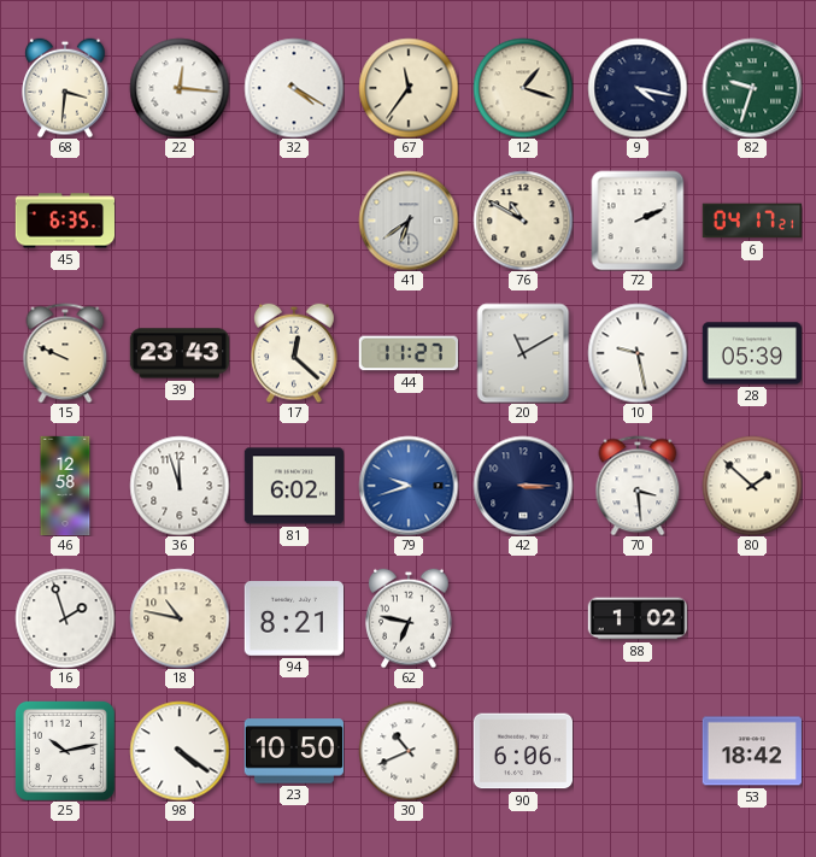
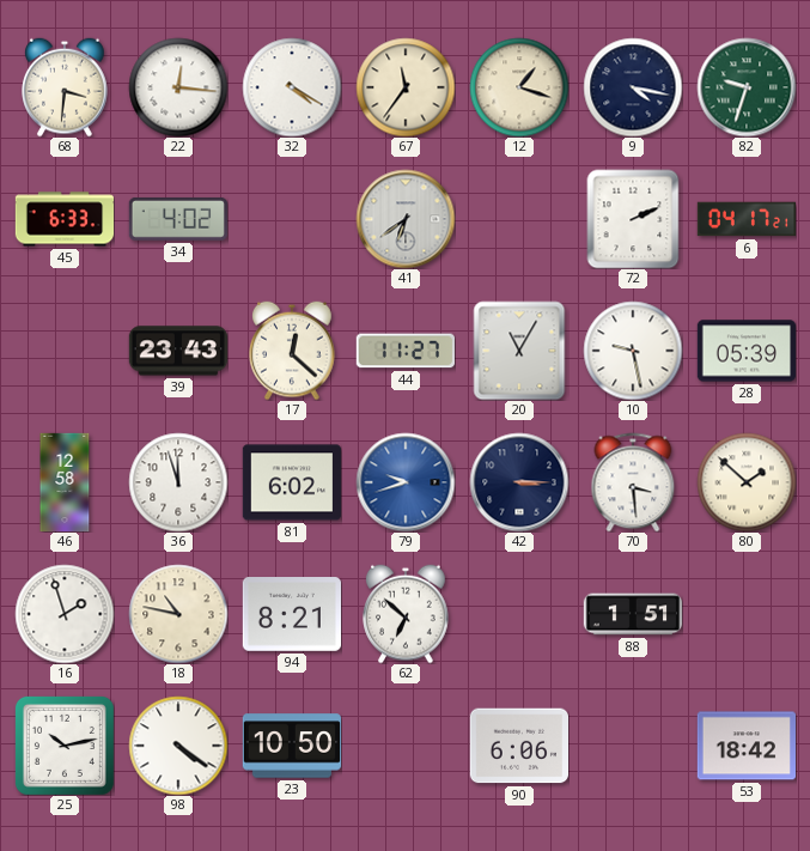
45: 6:35 -> 6:33 (65, 219)
34: none -> 4:02 (178, 219)
76: 10:50 -> none (523, 221)
15: 9:49 -> none (65, 353)
20: 11:10 -> 11:05 (519, 351)
62: 6:47 -> 6:52 (406, 614)
88: 1:02 -> 1:51 (632, 614)
30: 10:41 -> none (409, 751)
